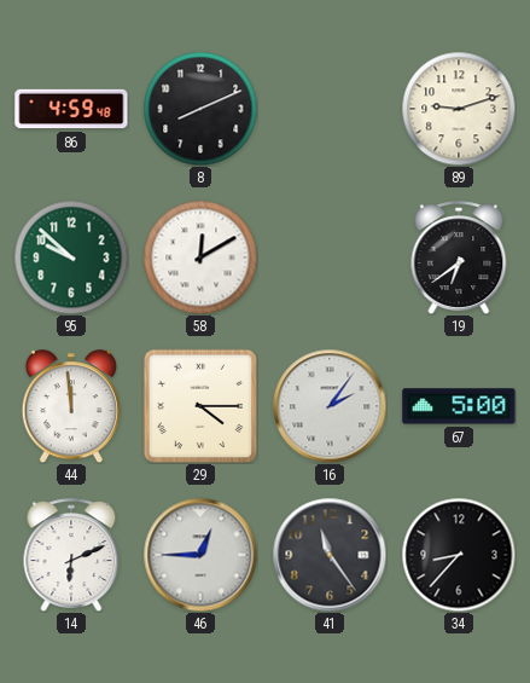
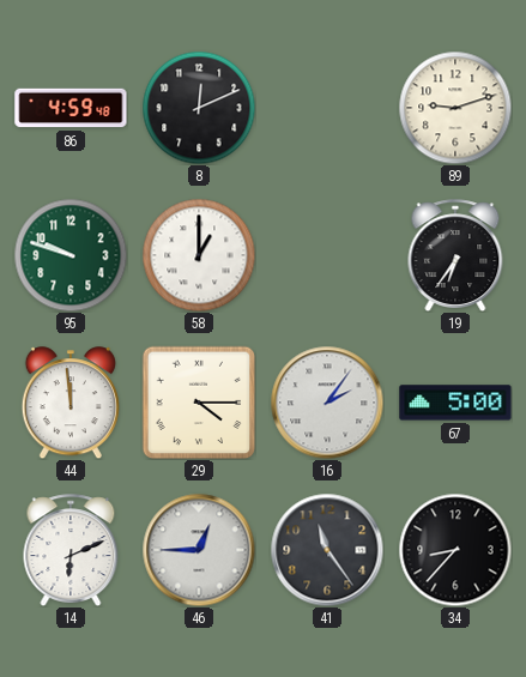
8: 8:11 -> 12:11 (199, 108)
95: 9:52 -> 9:48 (71, 255)
58: 12:10 -> 1:00 (199, 255)
19: 6:39 -> 6:36 (455, 255)
